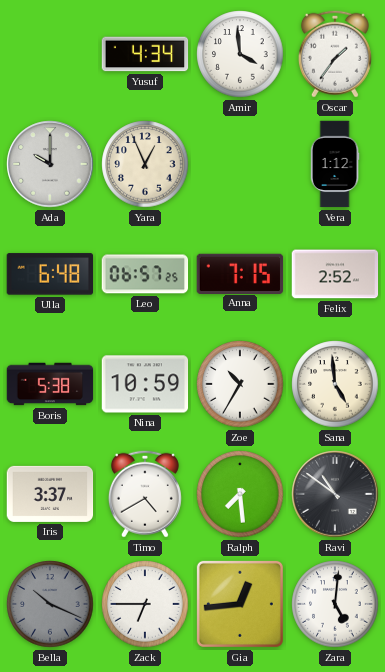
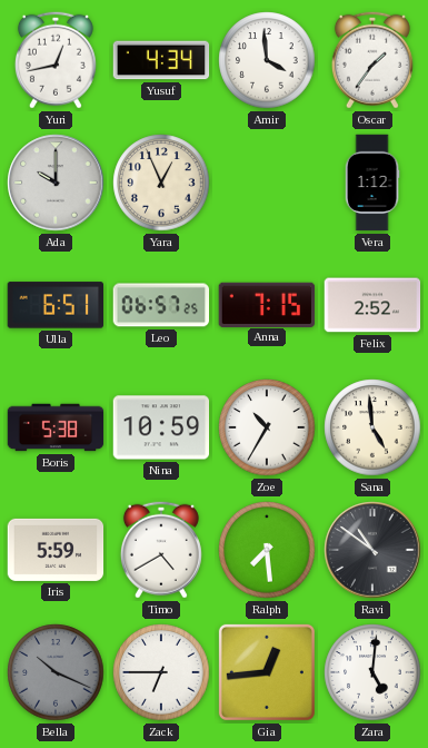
Yuri: none -> 12:43 (56, 60)
Ulla: 6:48 -> 6:51 (54, 305)
Iris: 3:37 -> 5:59 (56, 550)
